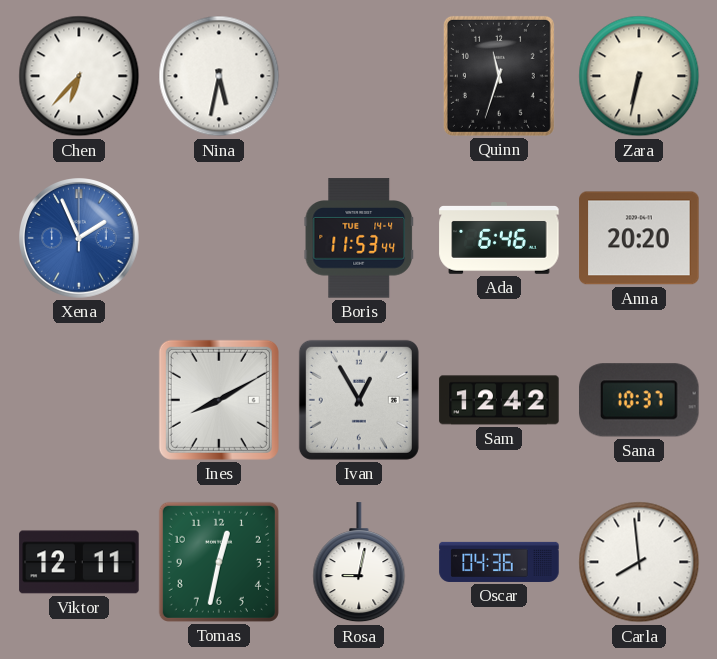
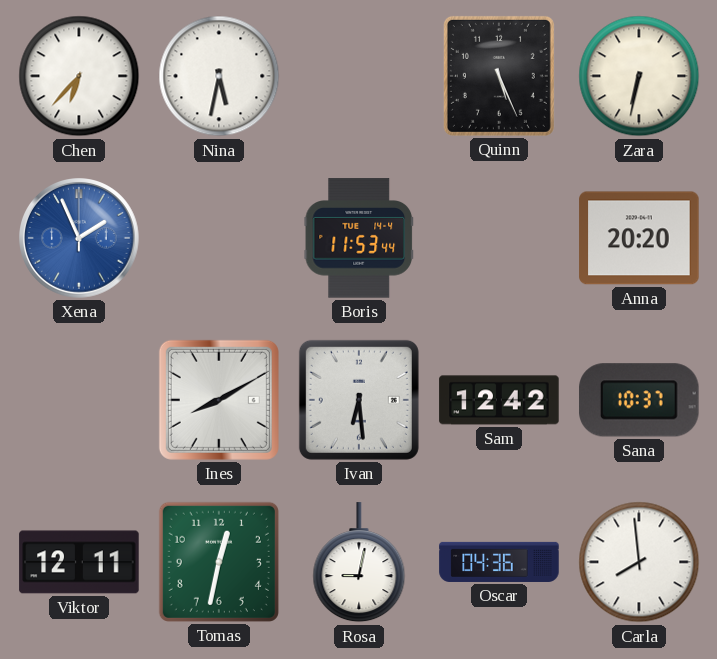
Quinn: 11:33 -> 5:26 (499, 76)
Ada: 6:46 -> none (499, 238)
Ivan: 12:55 -> 6:29 (359, 400)
